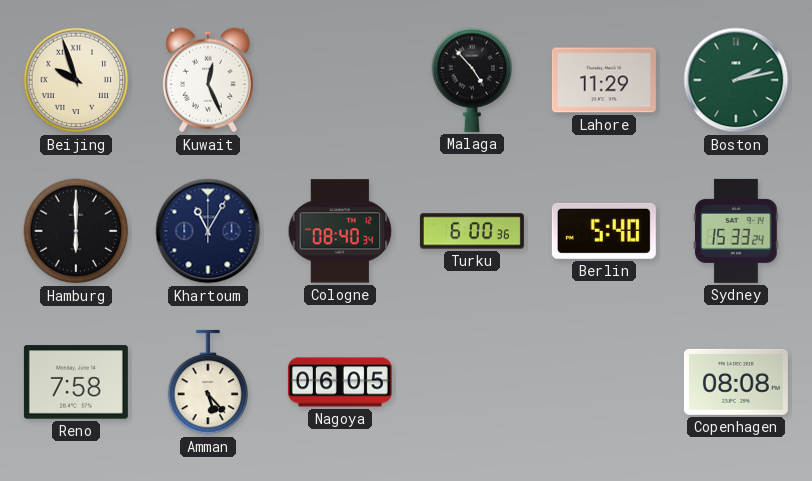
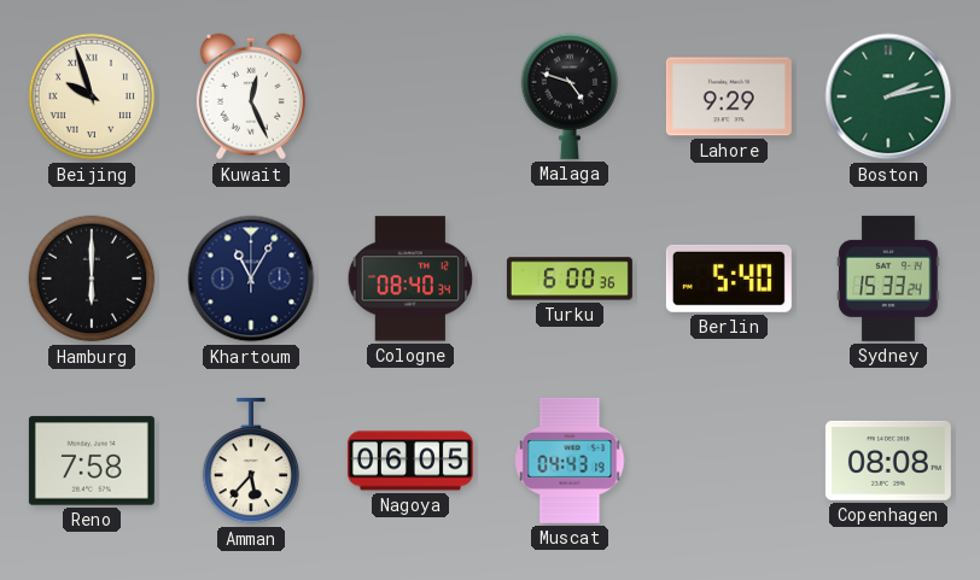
Malaga: 4:53 -> 4:48 (570, 96)
Lahore: 11:29 -> 9:29 (729, 96)
Amman: 5:23 -> 5:37 (251, 461)
Muscat: none -> 04:43 (570, 461)
